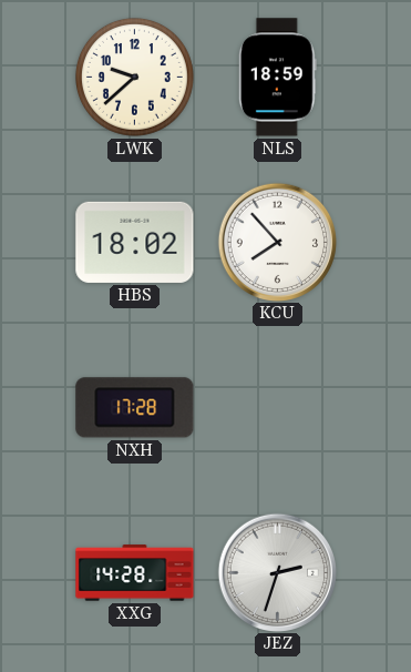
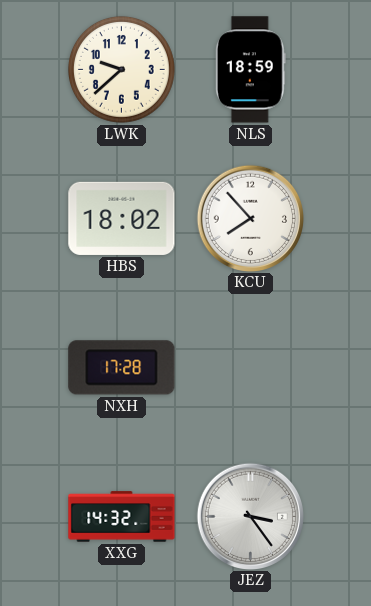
XXG: 14:28 -> 14:32 (122, 517)
JEZ: 2:33 -> 3:24 (250, 516)
